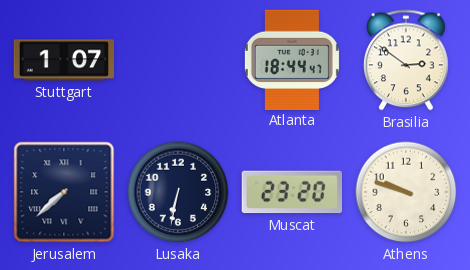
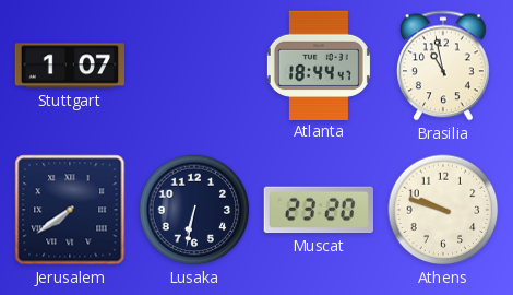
Brasilia: 2:51 -> 10:58 (443, 66)
Jerusalem: 7:38 -> 7:39 (70, 210)
